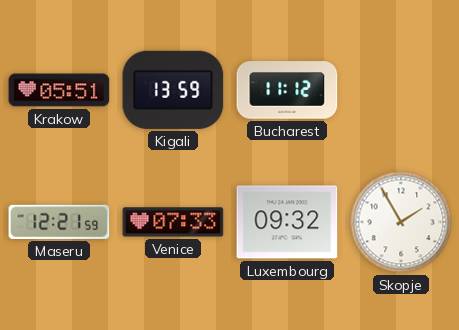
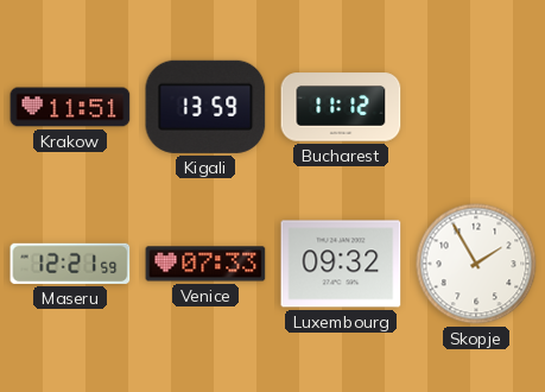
Krakow: 05:51 -> 11:51 (70, 107)
